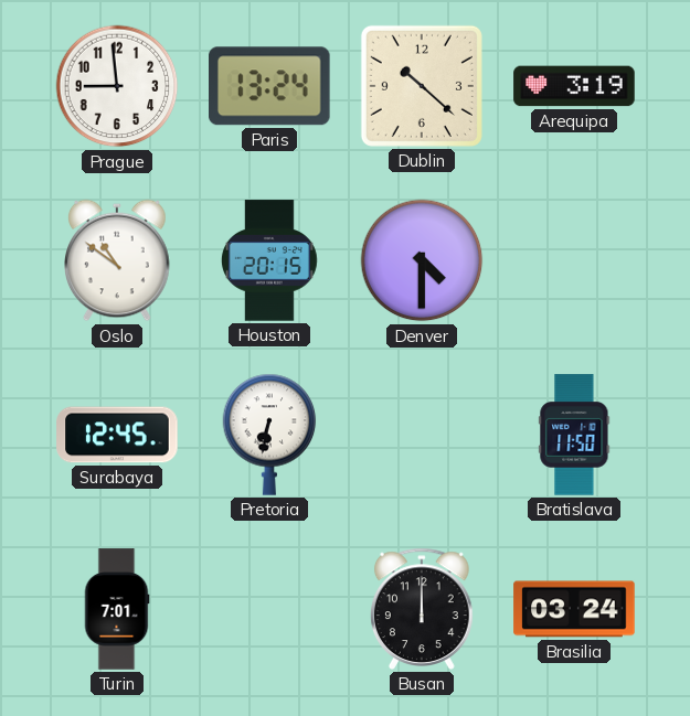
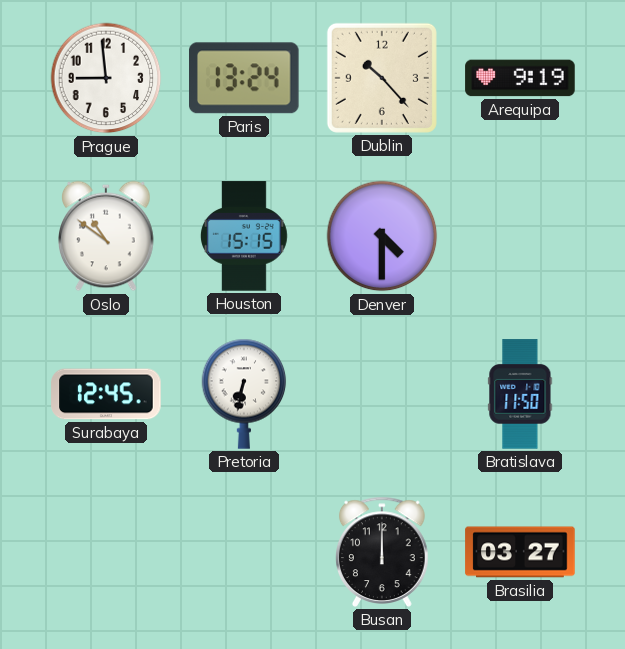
Dublin: 10:22 -> 10:23 (382, 78)
Arequipa: 3:19 -> 9:19 (520, 78)
Houston: 20:15 -> 15:15 (244, 236)
Turin: 7:01 -> none (117, 609)
Brasilia: 03:24 -> 03:27 (520, 552)
